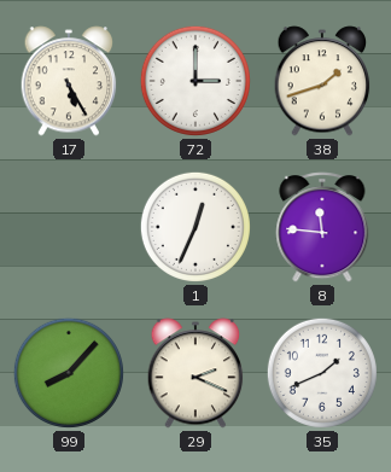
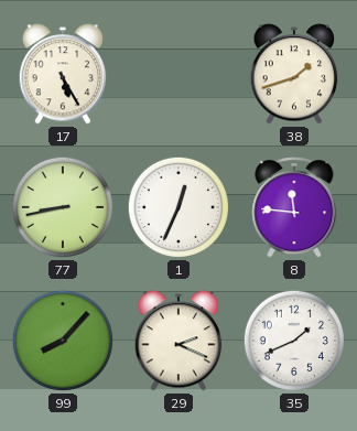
72: 3:00 -> none (195, 81)
77: none -> 8:43 (63, 207)
